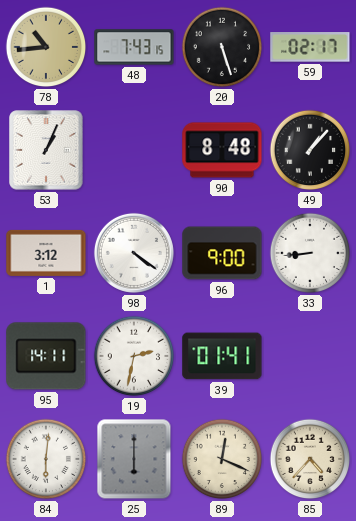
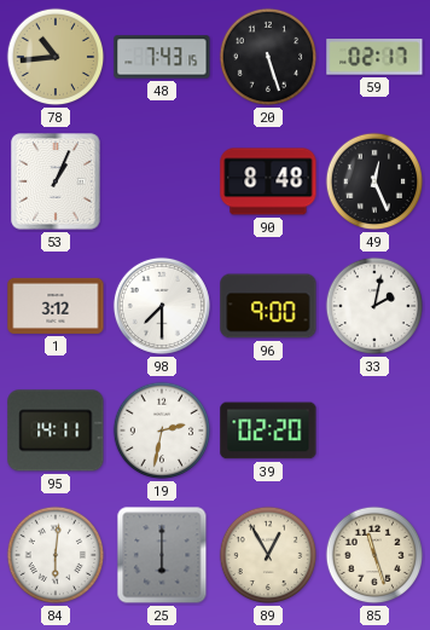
49: 1:07 -> 12:26 (374, 181)
98: 4:21 -> 7:30 (162, 306)
33: 8:44 -> 2:02 (374, 306)
39: 01:41 -> 02:20 (268, 430)
89: 12:19 -> 12:55 (268, 555)
85: 4:37 -> 11:27 (374, 555)
